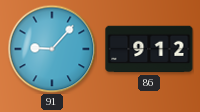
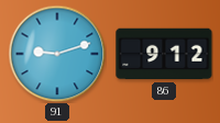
91: 9:07 -> 9:12 (57, 54)
